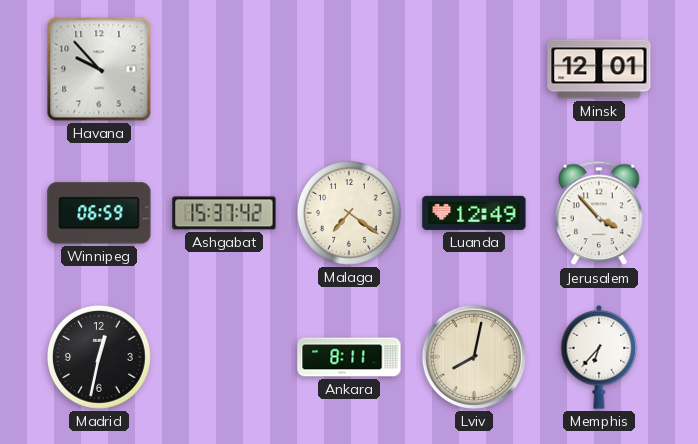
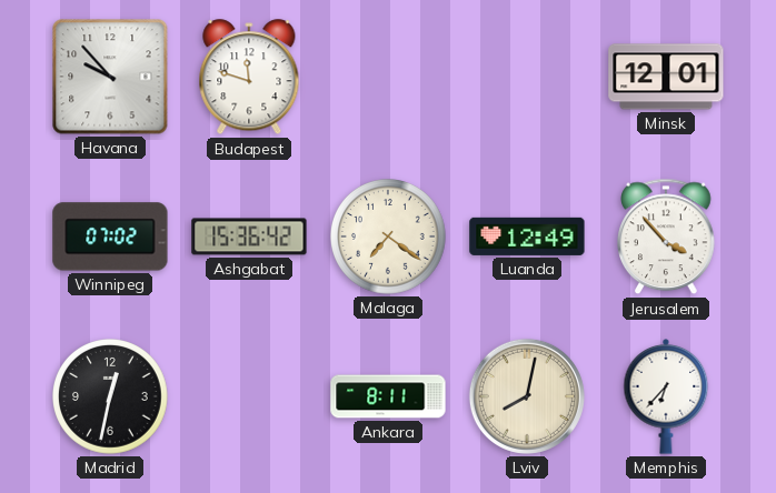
Budapest: none -> 11:48 (249, 78)
Winnipeg: 06:59 -> 07:02 (110, 237)
Ashgabat: 15:37 -> 15:36 (249, 237)
